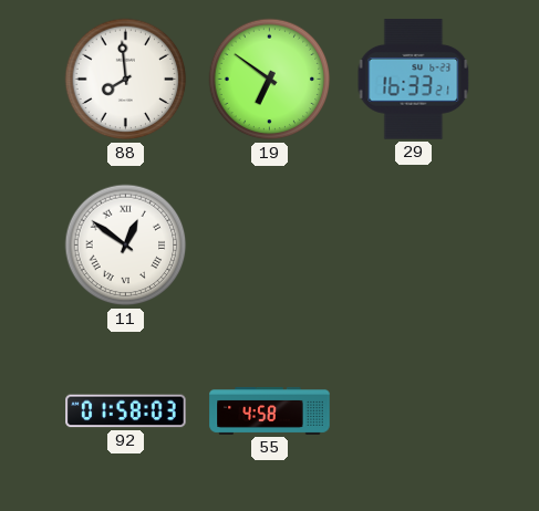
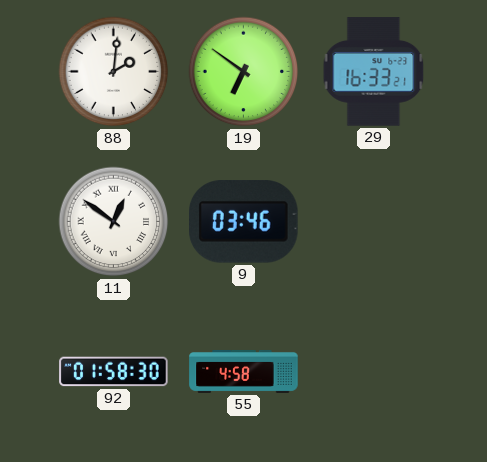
88: 7:59 -> 2:01 (114, 72)
9: none -> 03:46 (244, 222)
92: 01:58:03 -> 01:58:30 (114, 372)
